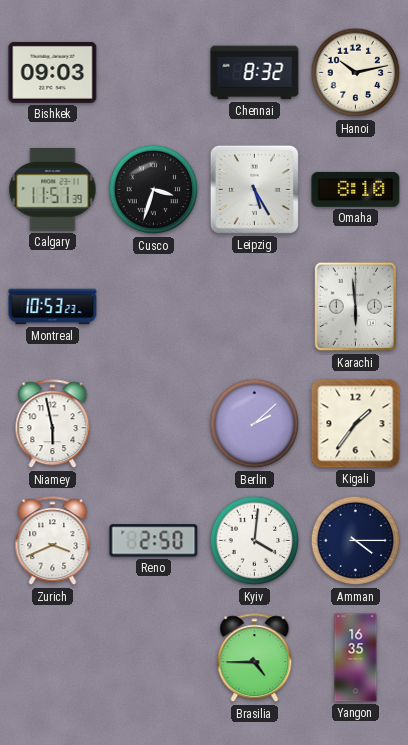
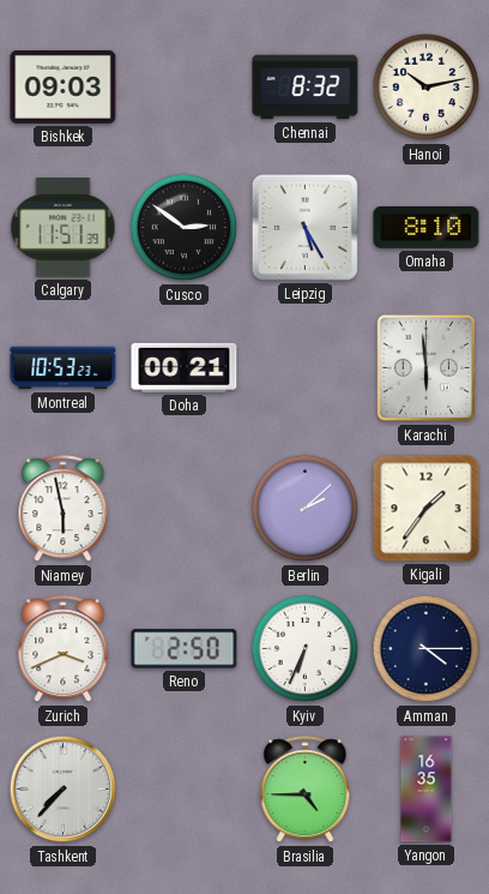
Cusco: 3:33 -> 2:51 (185, 228)
Doha: none -> 00:21 (185, 367)
Kyiv: 4:01 -> 6:34 (306, 649)
Tashkent: none -> 7:37 (64, 790)
